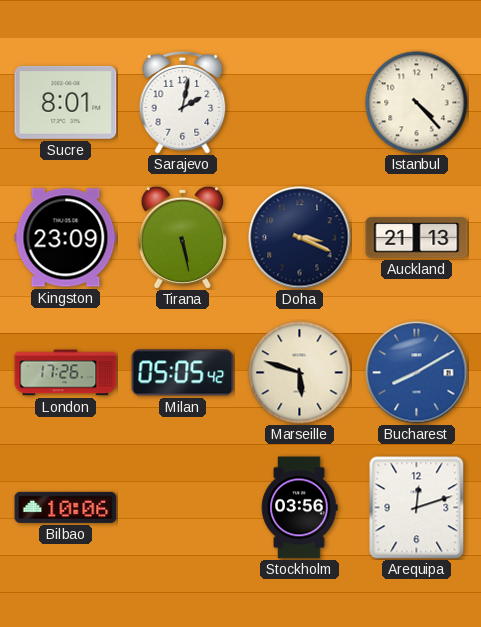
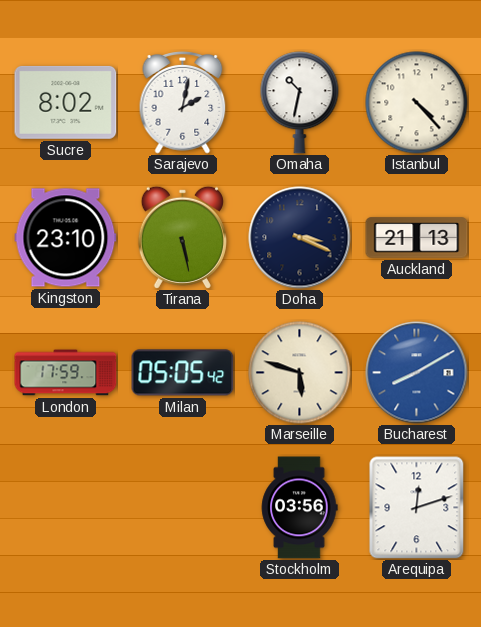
Sucre: 8:01 -> 8:02 (66, 102)
Omaha: none -> 10:32 (300, 103)
Kingston: 23:09 -> 23:10 (66, 238)
London: 17:26 -> 17:59 (66, 373)
Bilbao: 10:06 -> none (66, 507)
